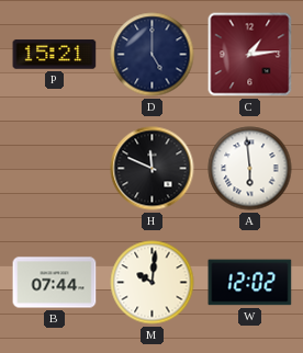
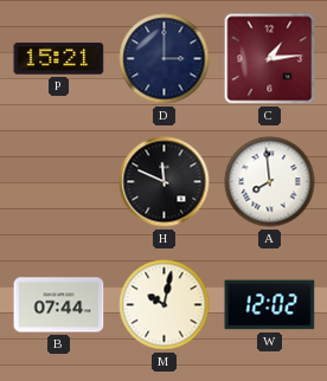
D: 5:00 -> 3:00 (165, 59)
A: 5:59 -> 7:59 (270, 182)
M: 10:01 -> 10:02 (165, 305)
